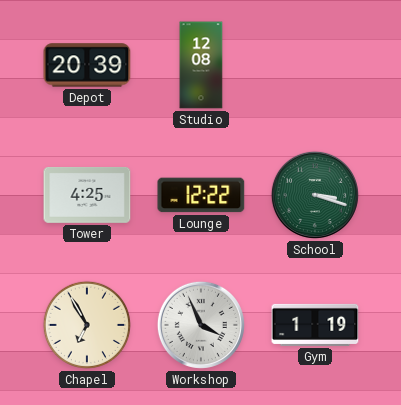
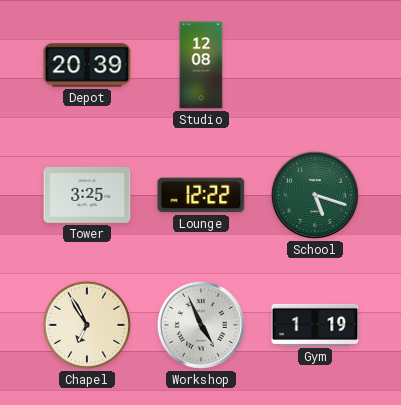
Tower: 4:25 -> 3:25 (87, 195)
School: 3:18 -> 5:18 (315, 195)
Workshop: 3:56 -> 4:56 (201, 325)
